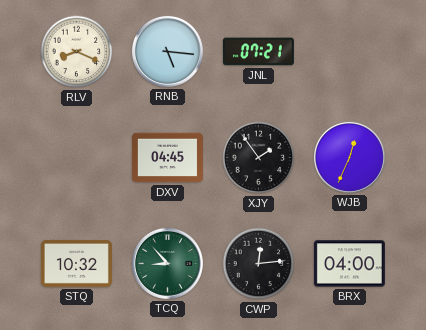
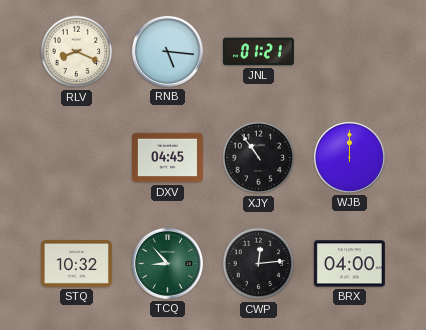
JNL: 07:21 -> 01:21 (258, 52)
XJY: 1:54 -> 10:54 (259, 158)
WJB: 12:34 -> 12:00 (349, 157)
